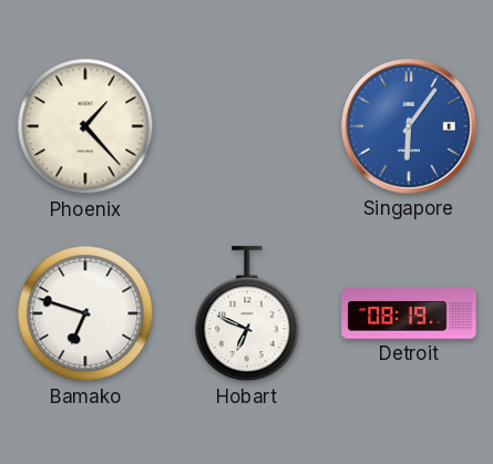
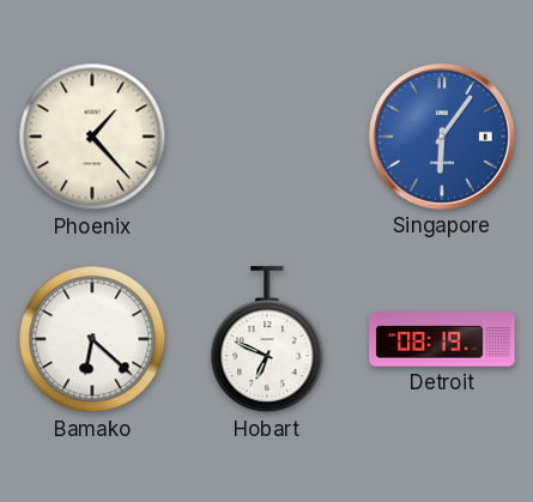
Bamako: 6:48 -> 6:22 (92, 339)
